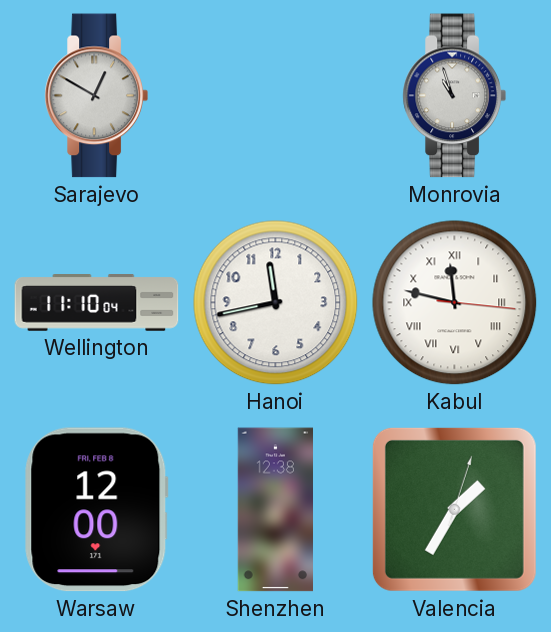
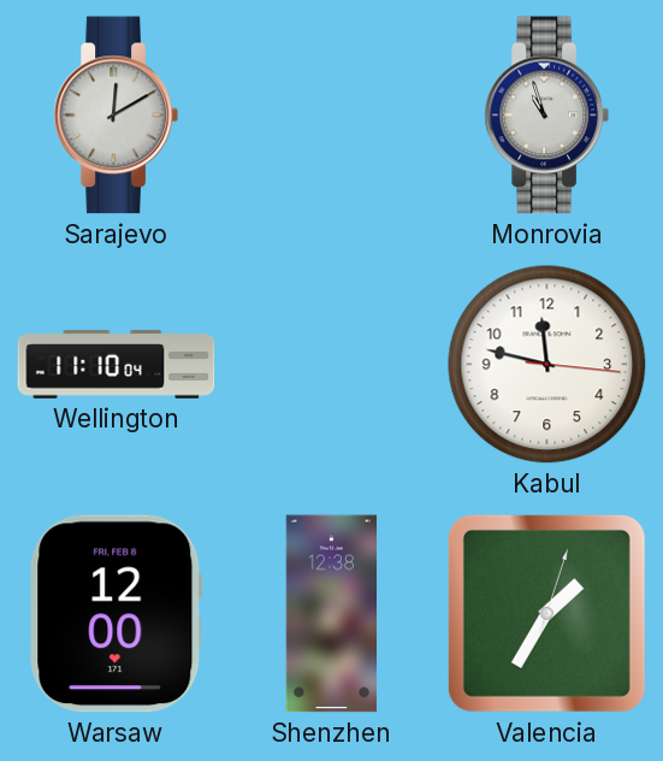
Sarajevo: 12:50 -> 12:10 (116, 116)
Hanoi: 11:43 -> none (276, 303)
Kabul numerals: Roman -> Arabic (547, 365)
